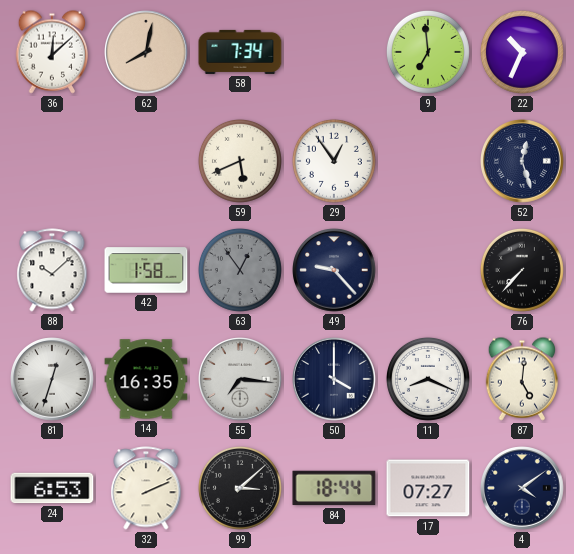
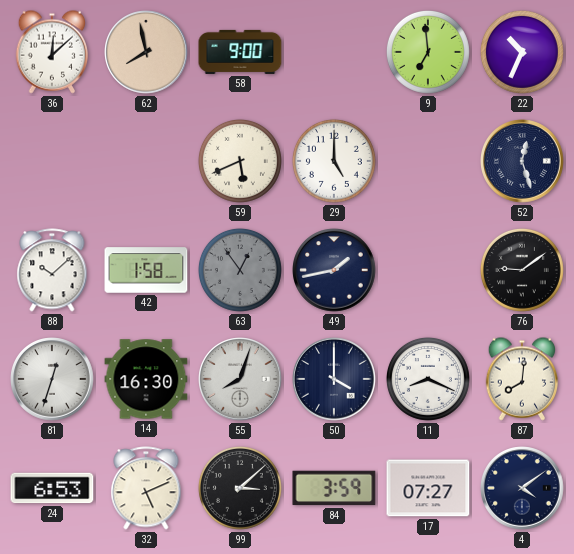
62: 8:02 -> 7:58 (146, 52)
58: 7:34 -> 9:00 (240, 52)
29: 12:54 -> 5:00 (334, 161)
49: 9:23 -> 1:43 (334, 270)
76: 7:37 -> 9:09 (522, 270)
14: 16:35 -> 16:30 (146, 379)
55: 7:16 -> 8:03 (240, 379)
87: 5:01 -> 8:01 (522, 379)
32: 2:11 -> 5:11 (146, 488)
84: 18:44 -> 3:59 (334, 488)
